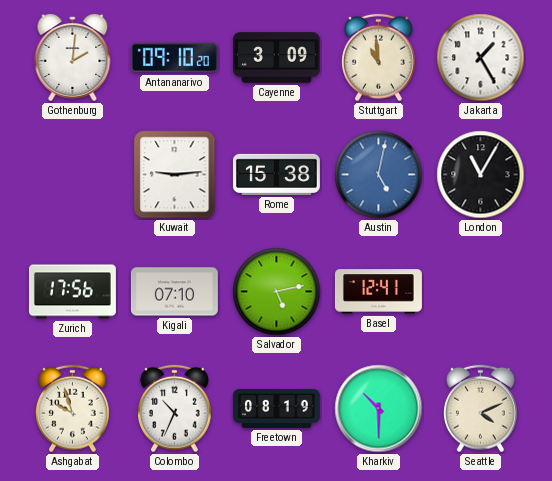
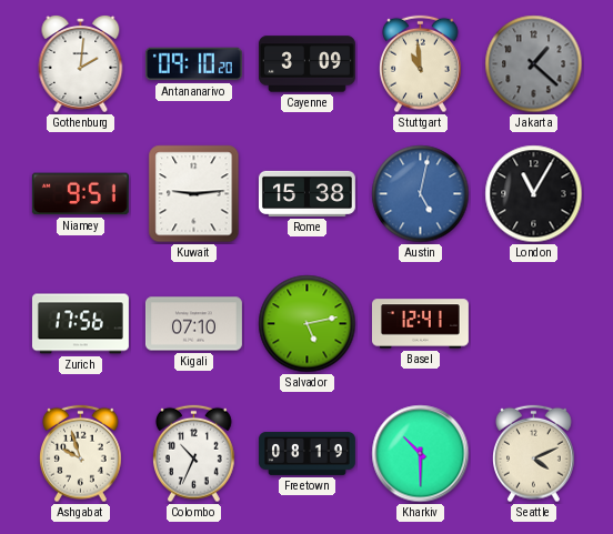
Jakarta: 1:25 -> 1:22 (534, 64)
Jakarta dial: white -> grey (534, 64)
Niamey: none -> 9:51 (80, 194)
